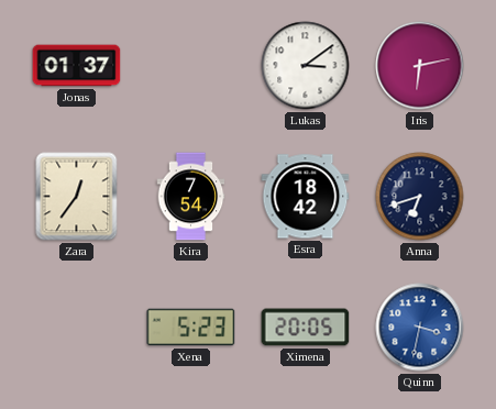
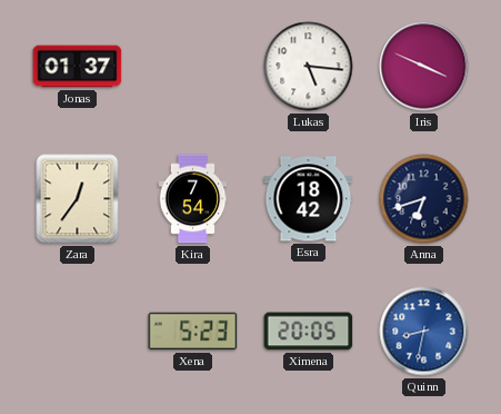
Lukas: 3:09 -> 5:16 (309, 67)
Iris: 6:13 -> 3:49 (424, 67)
Quinn: 3:32 -> 8:32 (424, 332)
